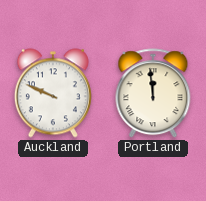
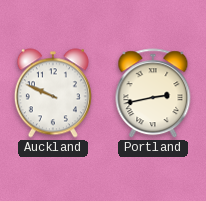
Portland: 11:59 -> 2:43 (153, 94)
